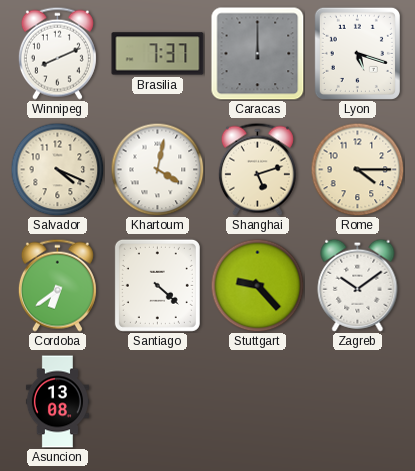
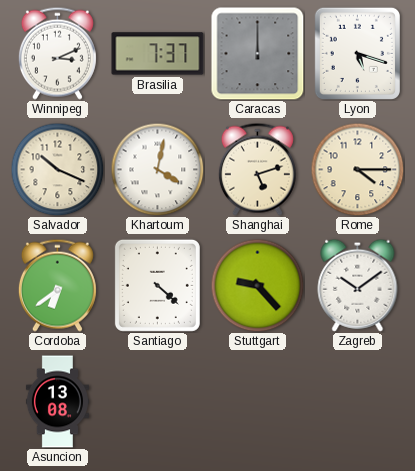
Winnipeg: 8:11 -> 3:11 (57, 53)
Salvador: 4:19 -> 10:19 (57, 169)
